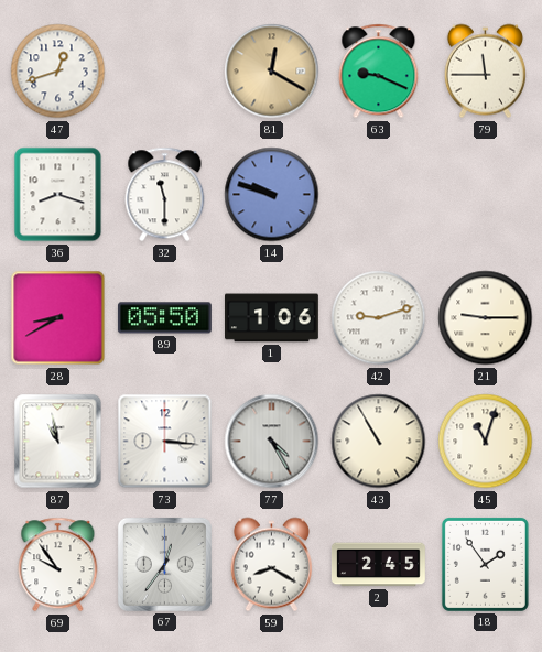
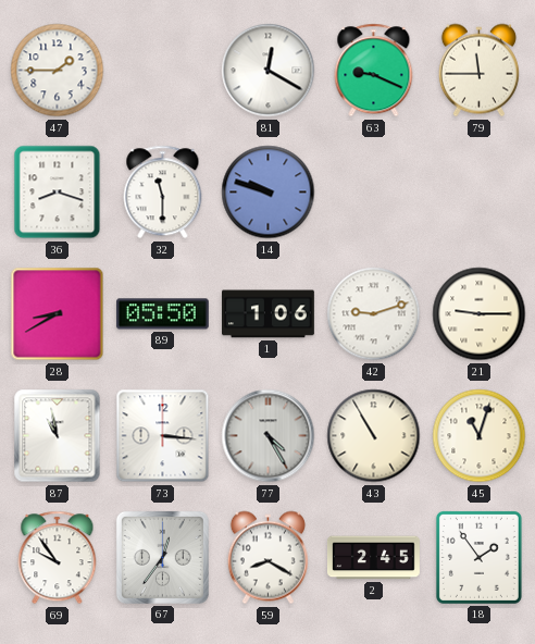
47: 12:42 -> 1:45 (58, 71)
81 dial: champagne -> white (269, 71)
